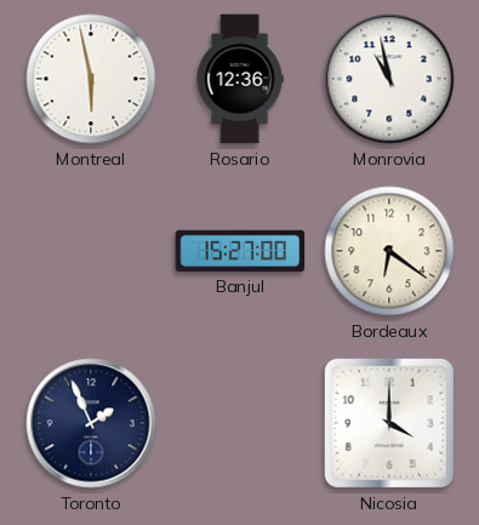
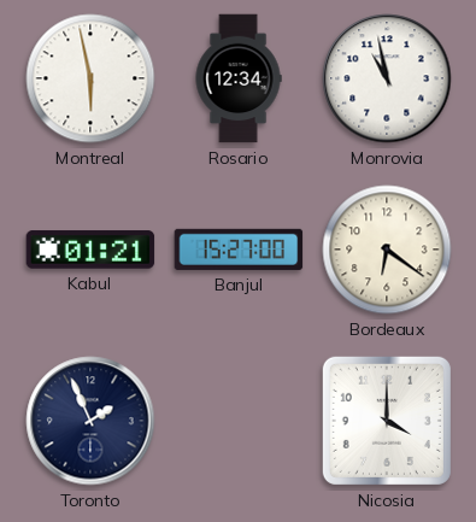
Rosario: 12:36 -> 12:34 (239, 78)
Kabul: none -> 01:21 (90, 250)
